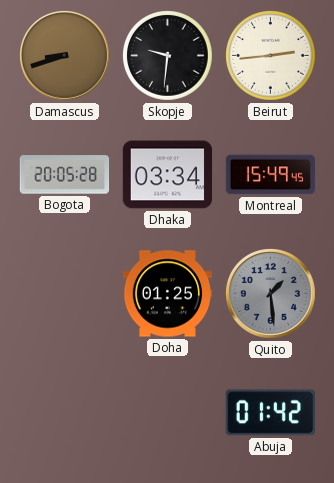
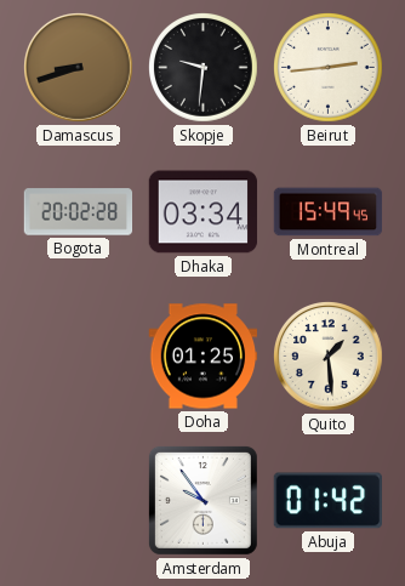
Bogota: 20:05 -> 20:02 (79, 212)
Quito dial: grey -> cream (329, 357)
Amsterdam: none -> 9:54 (202, 500)
